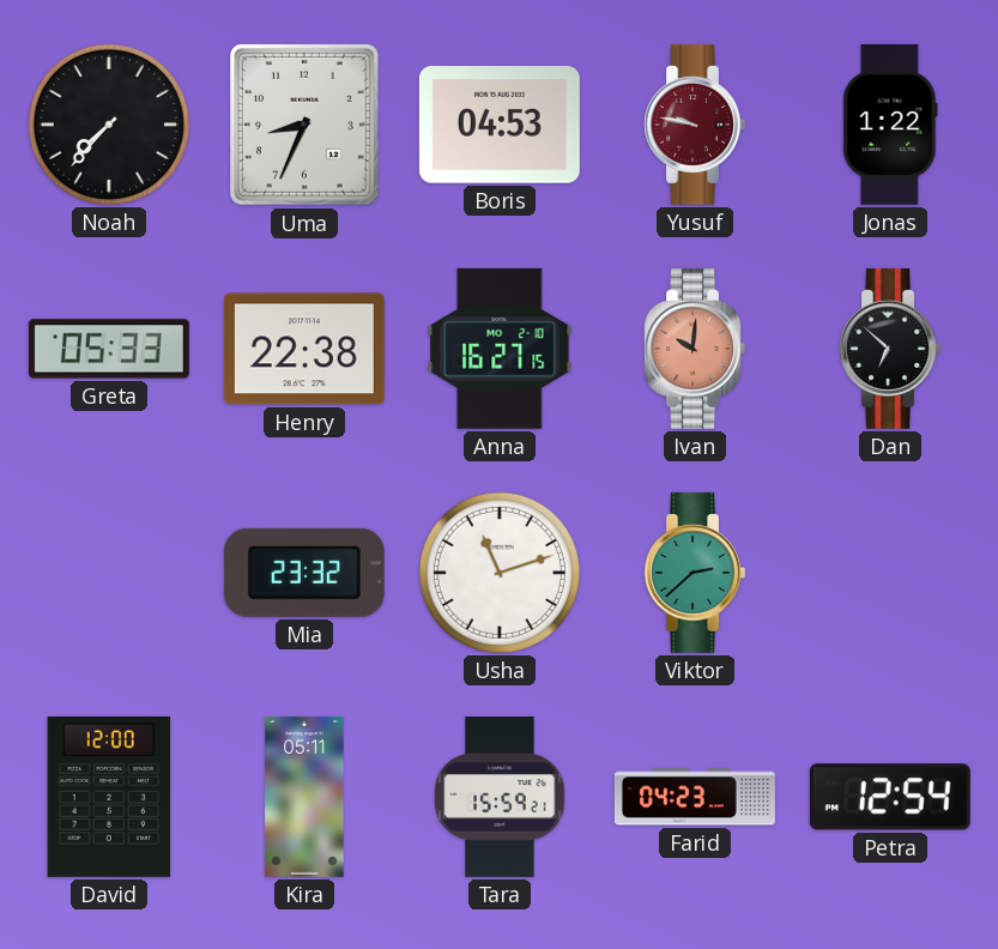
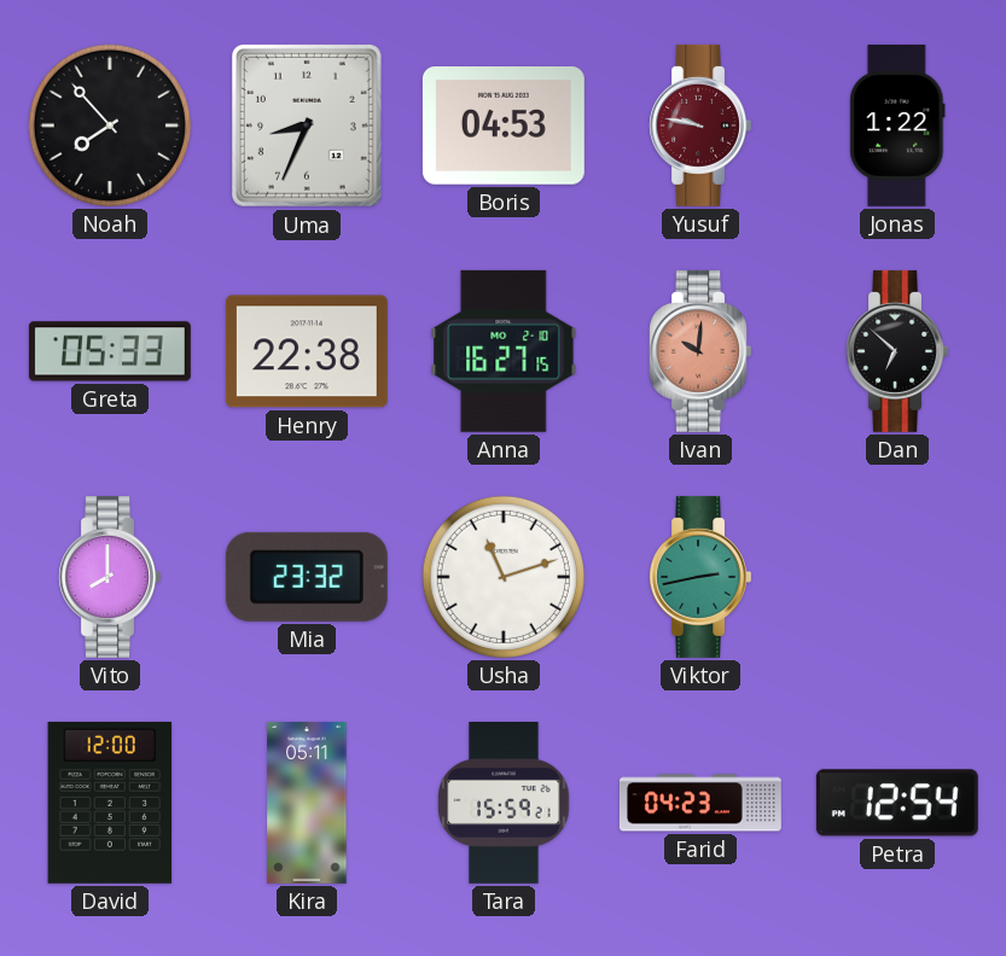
Noah: 7:37 -> 7:53 (110, 126)
Vito: none -> 8:00 (109, 577)
Viktor: 2:38 -> 2:43 (699, 577)
